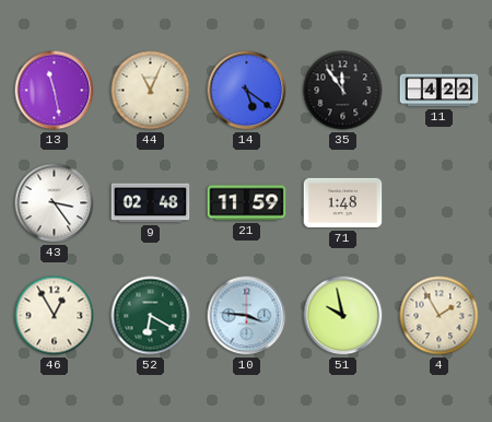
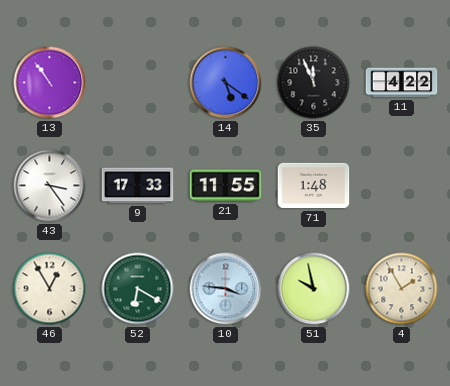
13: 11:28 -> 10:54 (50, 83)
44: 11:04 -> none (151, 91)
35: 11:54 -> 11:56 (314, 83)
9: 02:48 -> 17:33 (138, 186)
21: 11:59 -> 11:55 (226, 186)
